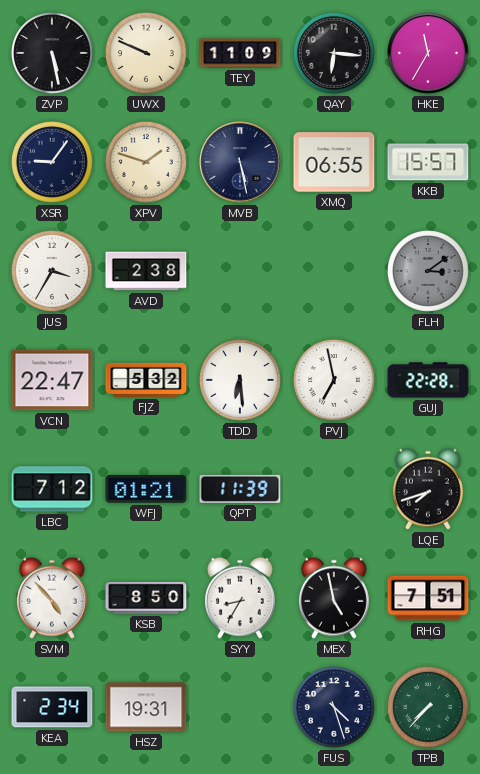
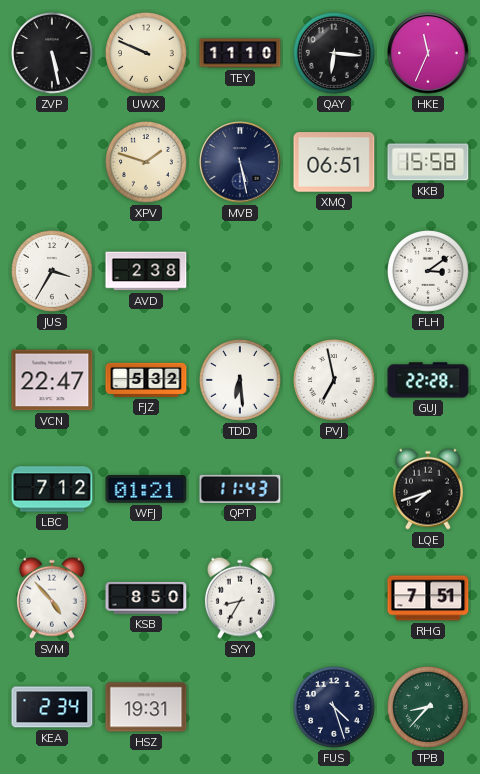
TEY: 11:09 -> 11:10 (240, 53)
HKE: 11:35 -> 11:34 (428, 53)
XSR: 9:06 -> none (53, 163)
XMQ: 06:55 -> 06:51 (334, 162)
KKB: 15:57 -> 15:58 (428, 162)
FLH dial: grey -> white (429, 272)
QPT: 11:39 -> 11:43 (240, 489)
MEX: 4:58 -> none (334, 598)
TPB: 7:37 -> 8:37 (429, 708)
